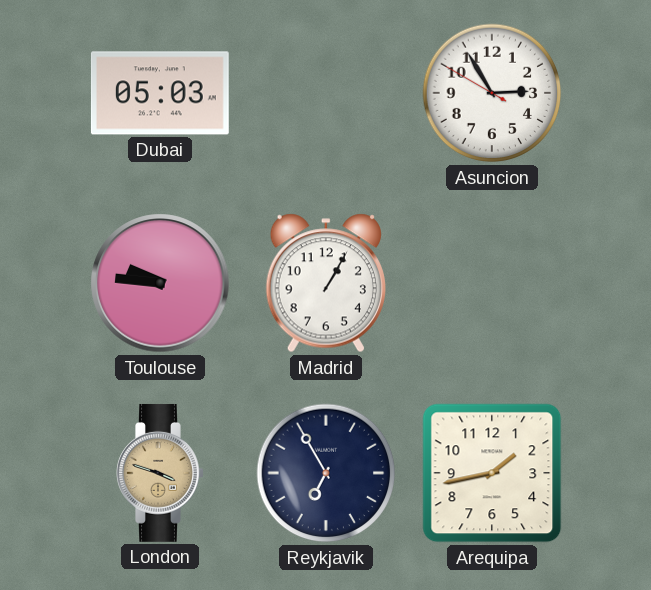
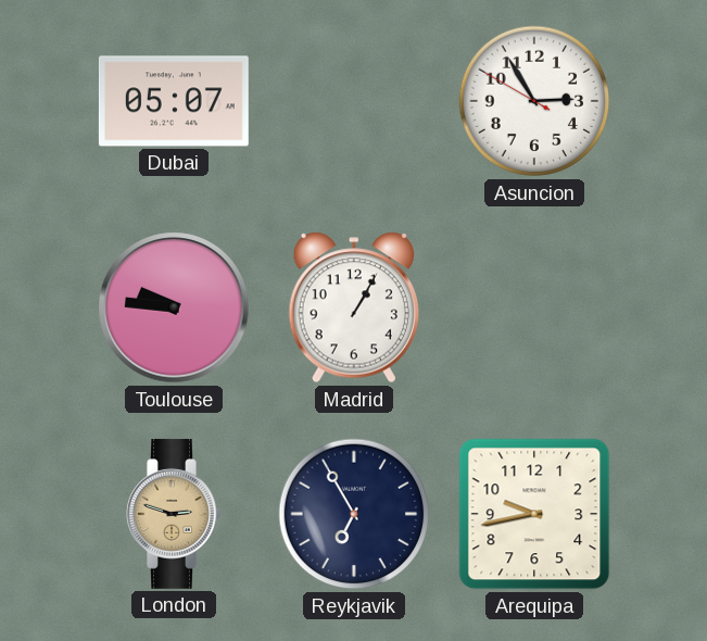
Dubai: 05:03 -> 05:07 (174, 101)
London: 3:48 -> 2:48 (174, 514)
Arequipa: 1:43 -> 9:43 (534, 514)
